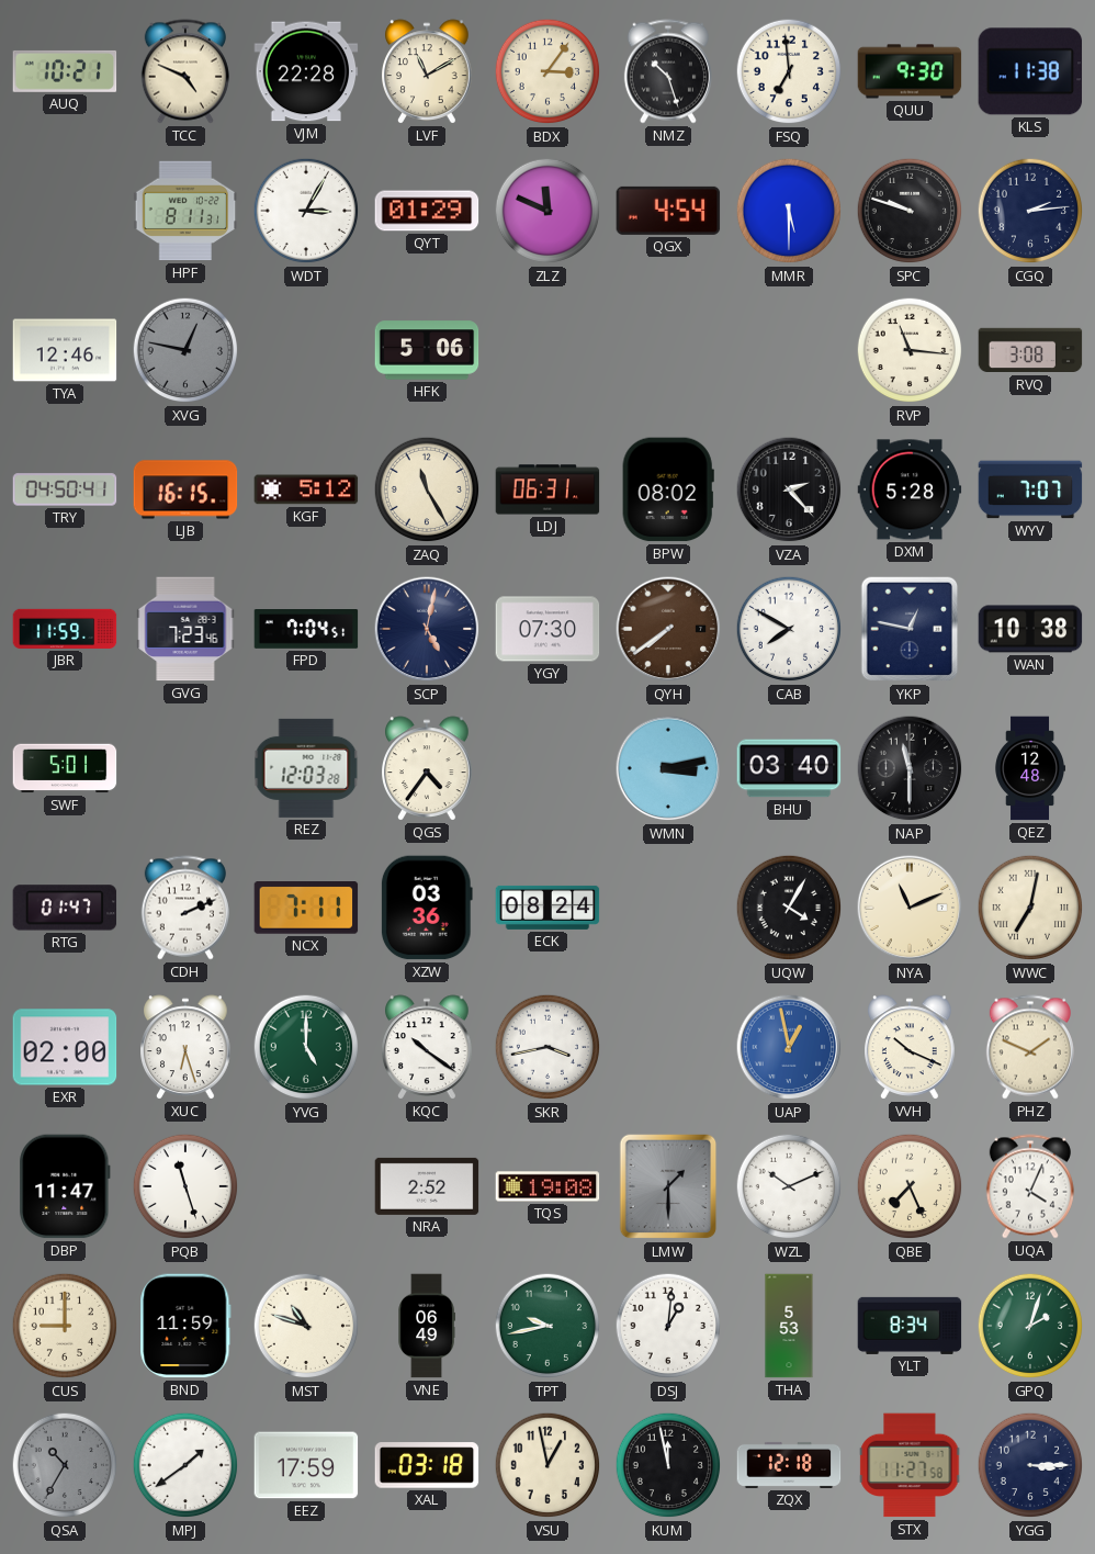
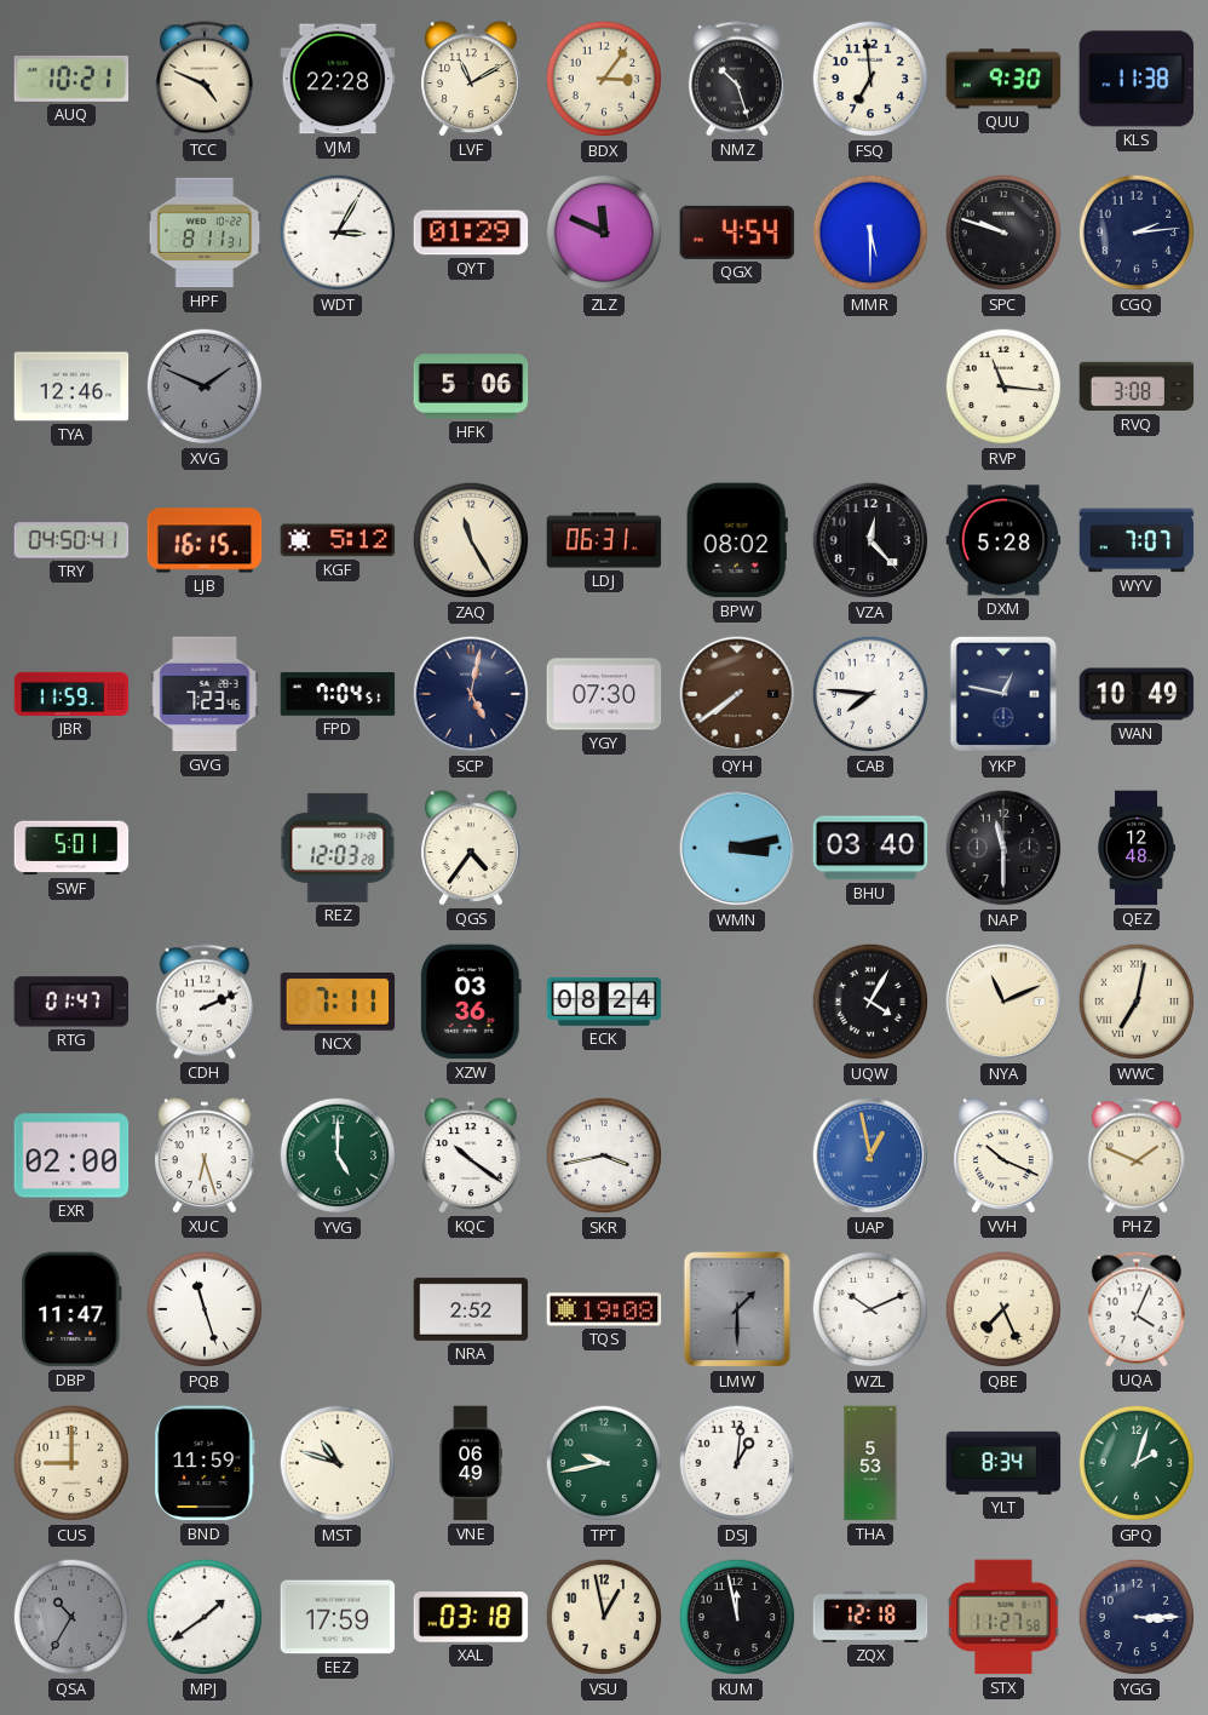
XVG: 12:47 -> 1:49 (205, 386)
VZA: 2:23 -> 12:23 (870, 540)
CAB: 7:50 -> 7:46 (870, 694)
WAN: 10:38 -> 10:49 (1137, 694)
